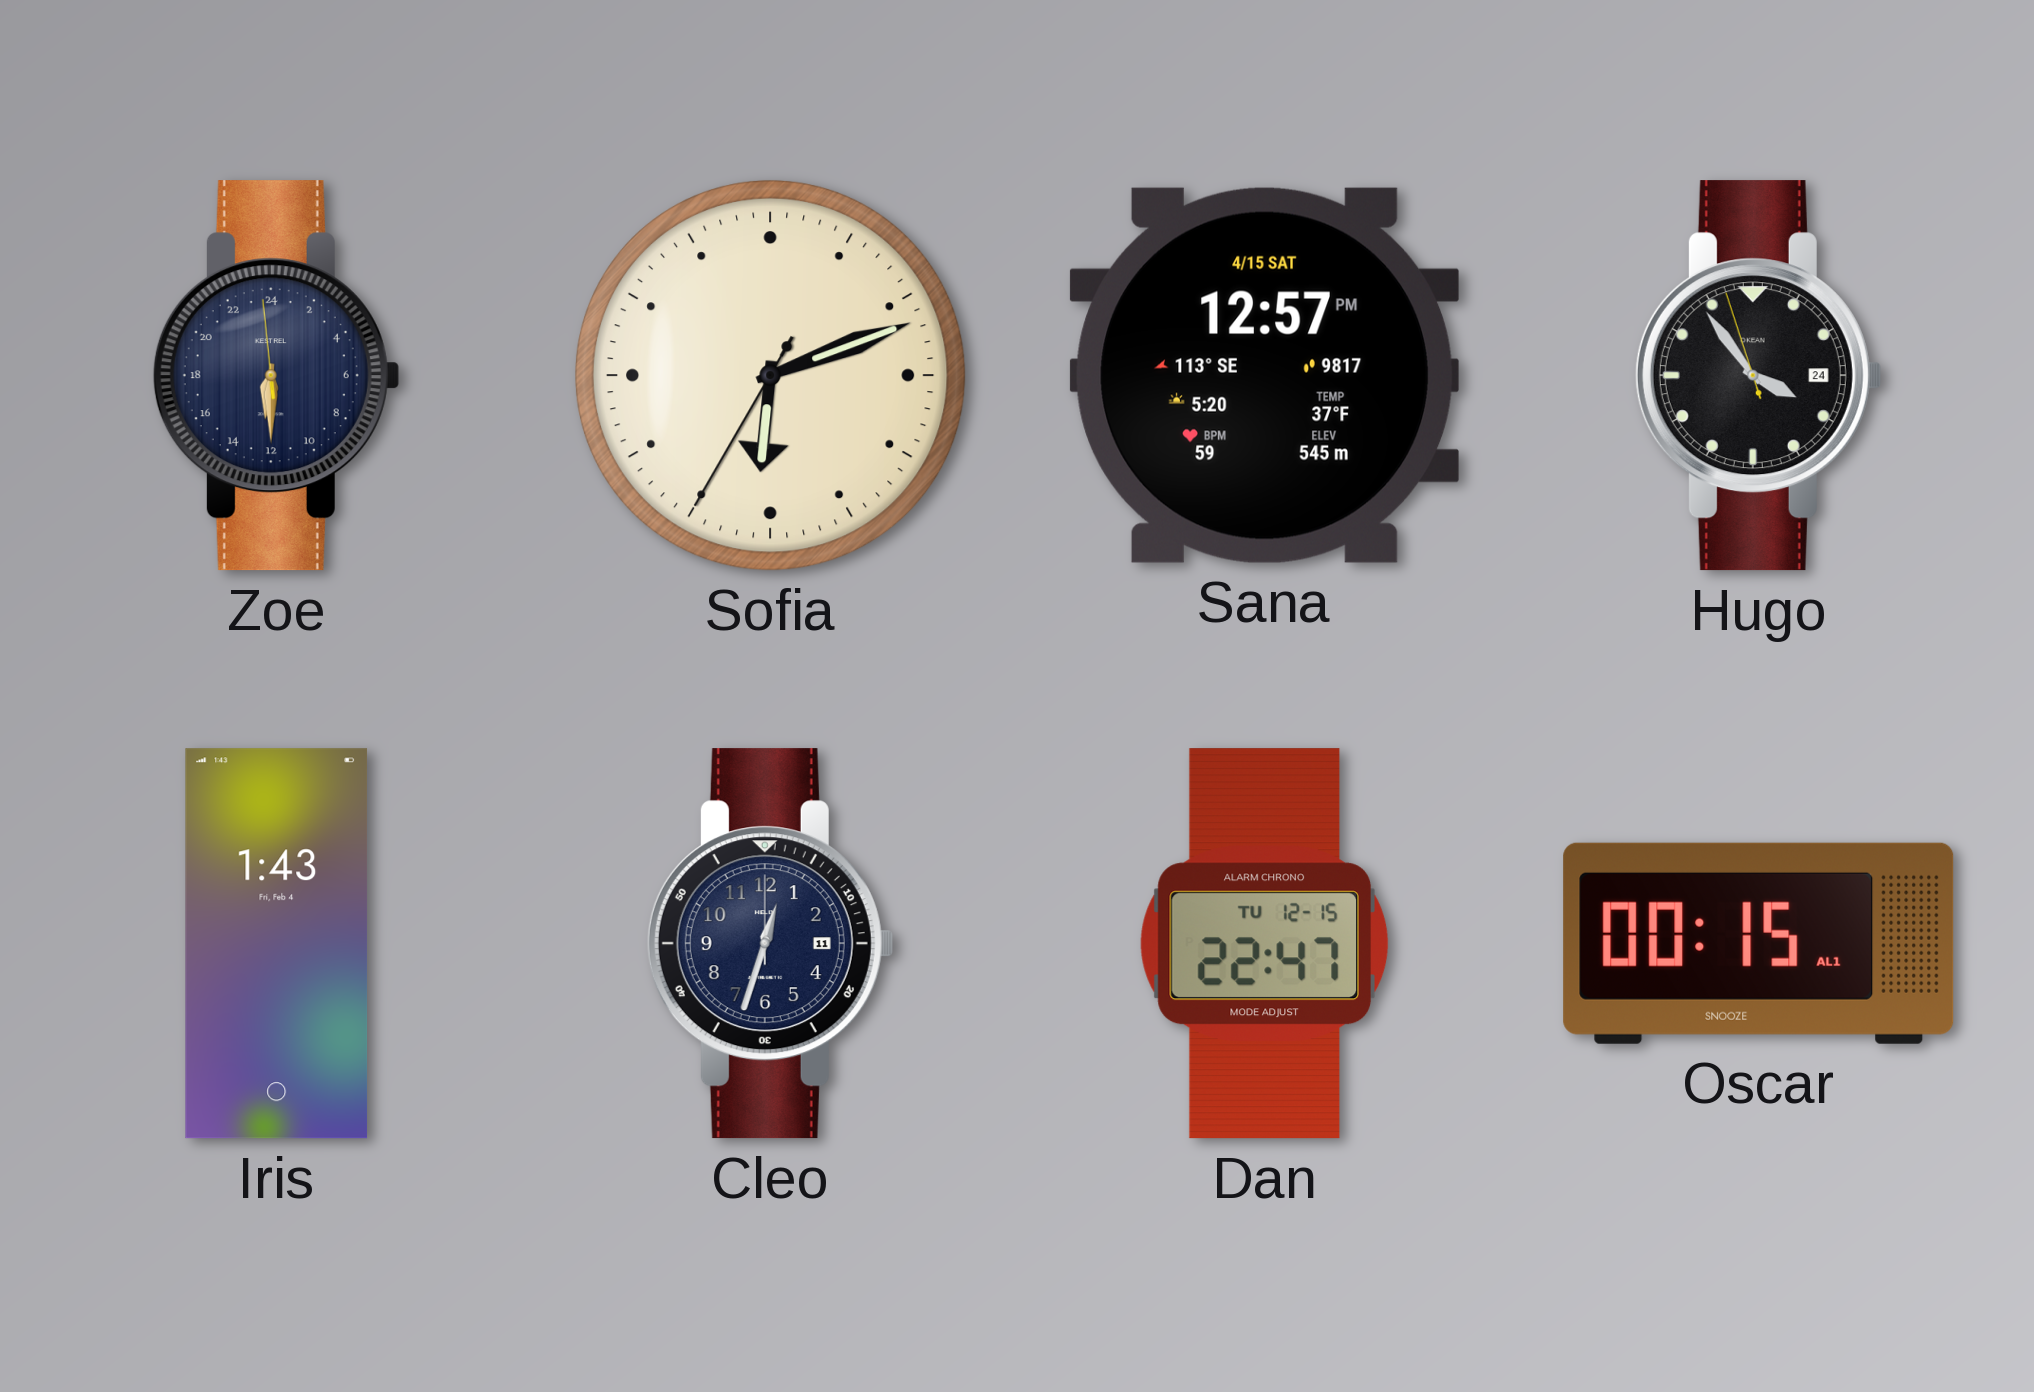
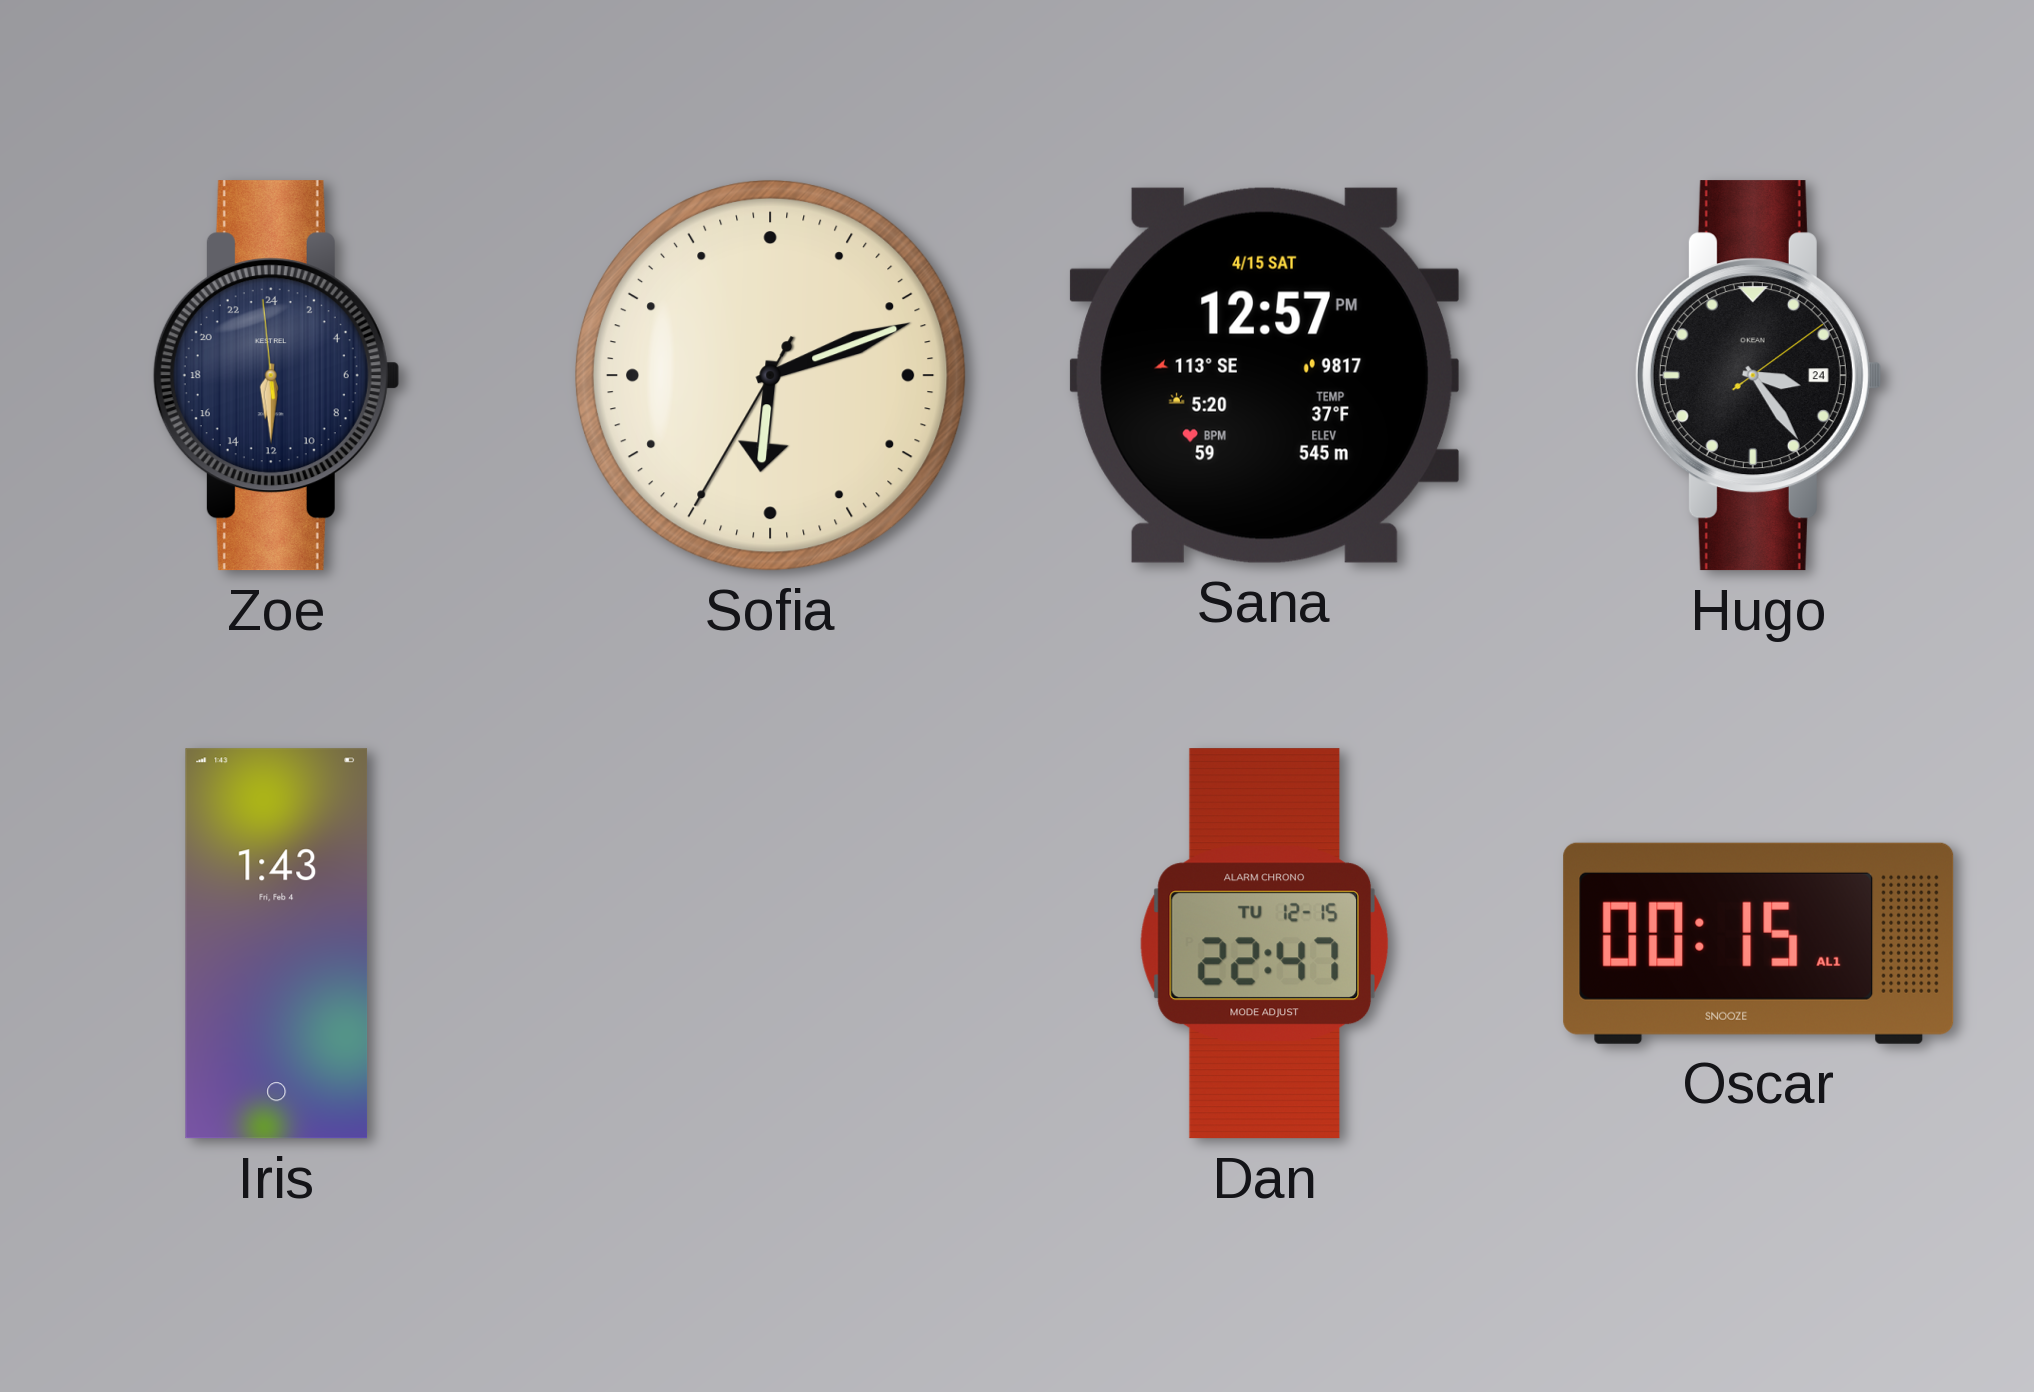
Hugo: 3:53 -> 3:24 (1758, 376)
Cleo: 12:33 -> none (770, 944)
